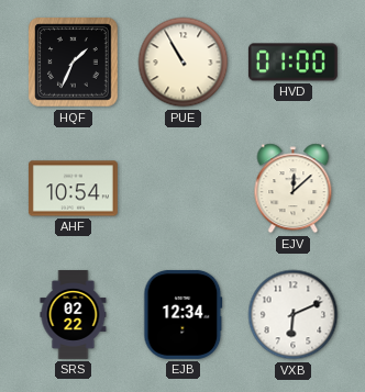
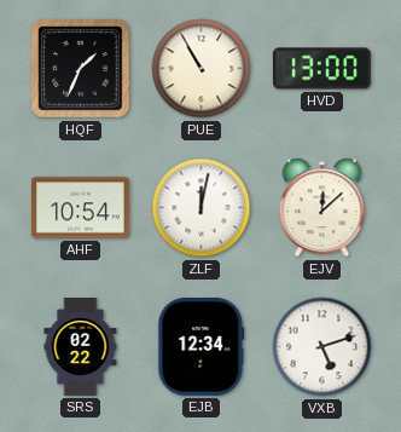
HVD: 01:00 -> 13:00 (321, 69)
ZLF: none -> 12:02 (202, 208)
VXB: 6:11 -> 5:12 (322, 347)
